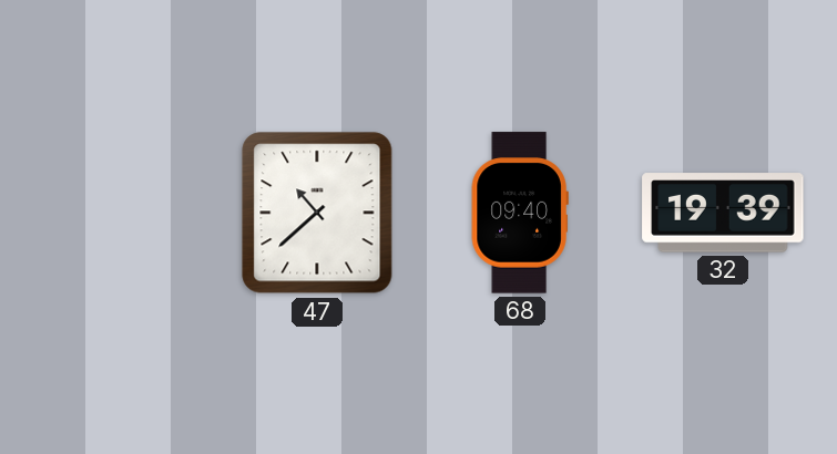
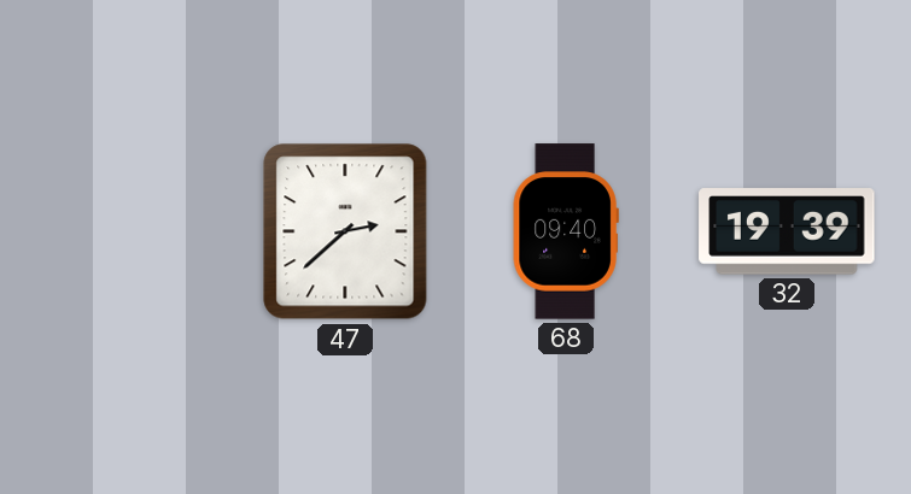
47: 10:38 -> 2:38 (345, 231)
